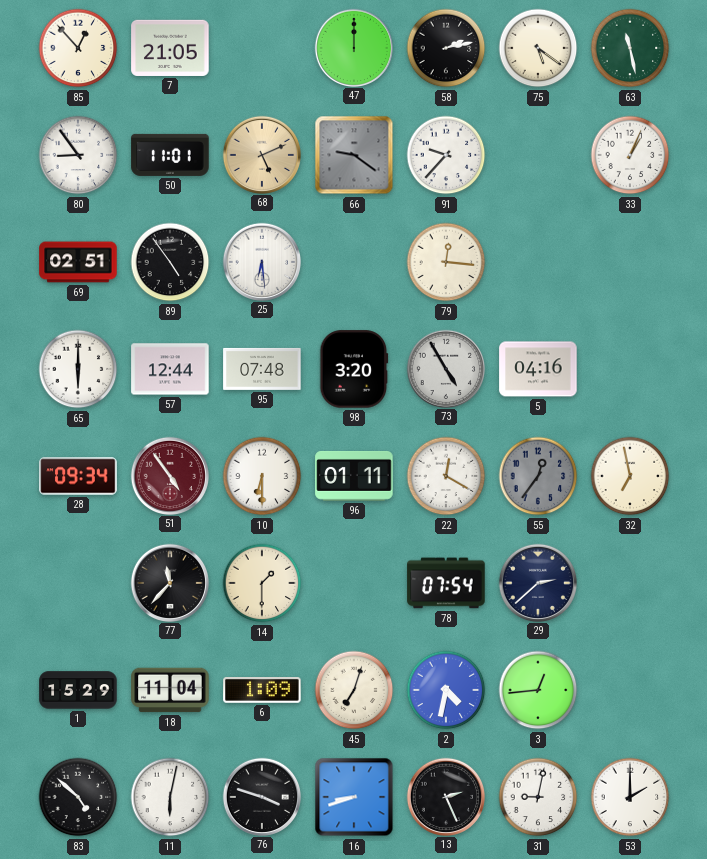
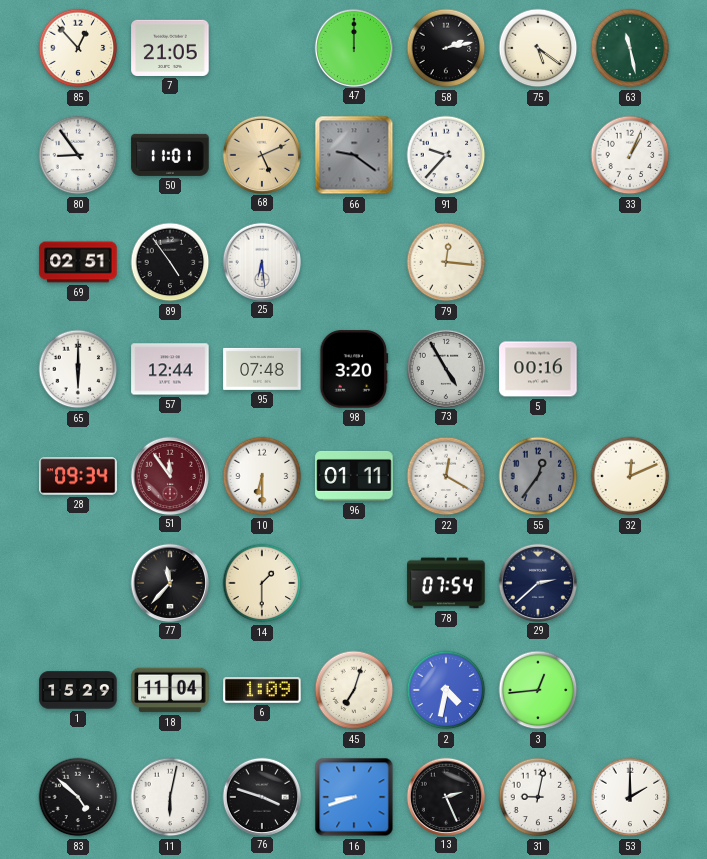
5: 04:16 -> 00:16 (538, 369)
51: 4:54 -> 11:54 (169, 475)
32: 6:58 -> 12:11 (630, 476)
